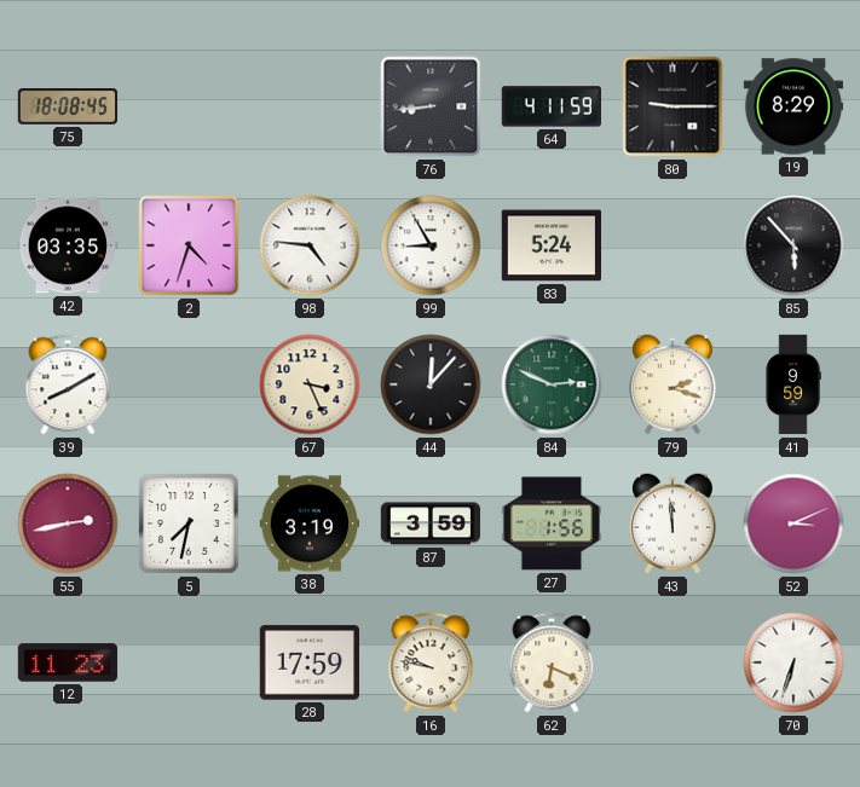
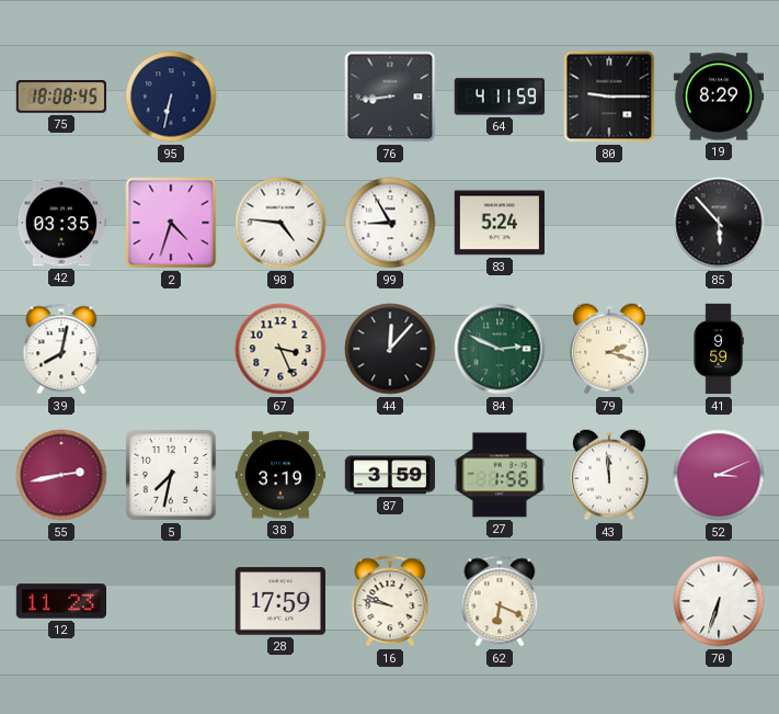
95: none -> 6:32 (171, 97)
39: 8:10 -> 8:02 (61, 349)
